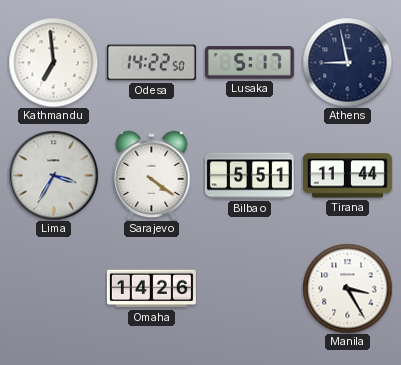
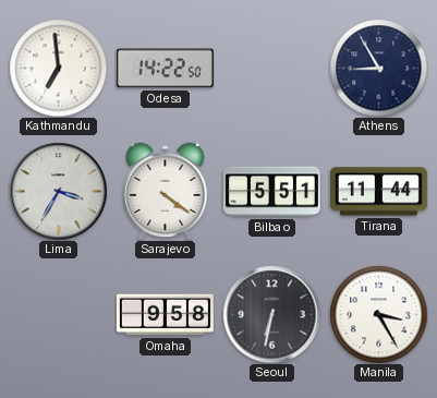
Lusaka: 5:17 -> none (249, 63)
Athens: 8:58 -> 8:55 (378, 68)
Omaha: 14:26 -> 9:58 (165, 315)
Seoul: none -> 6:32 (271, 314)
